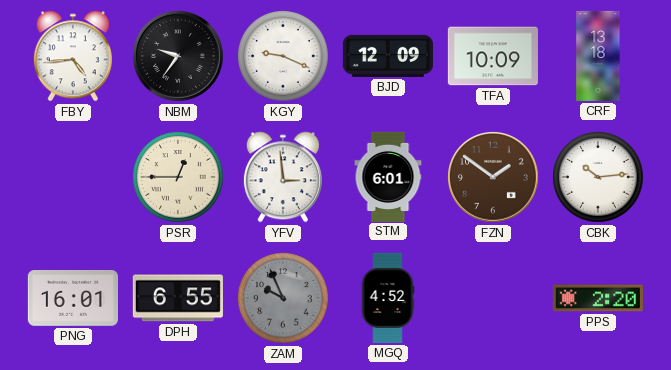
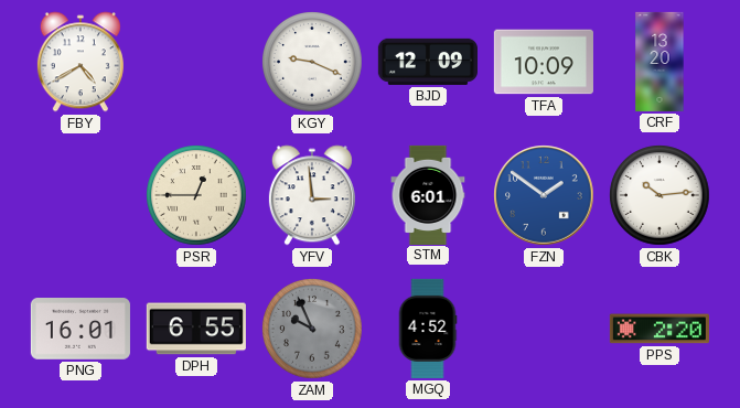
FBY: 4:44 -> 4:40 (81, 62)
NBM: 9:36 -> none (178, 56)
CRF: 13:18 -> 13:20 (659, 62)
FZN dial: brown -> blue (544, 195)
